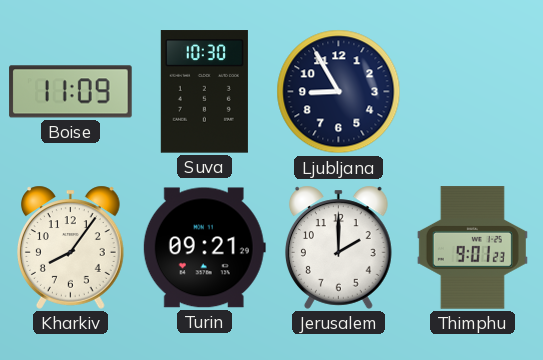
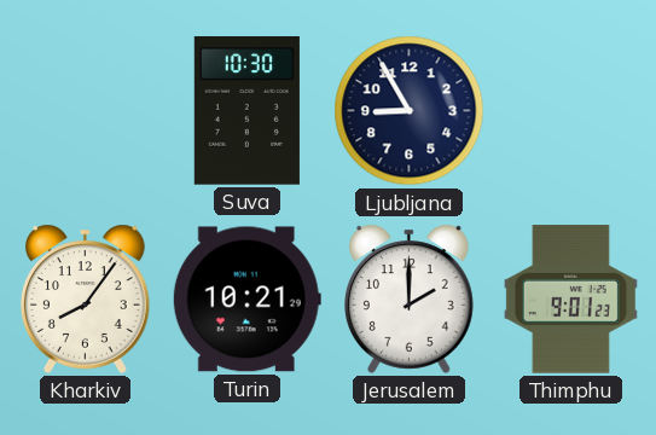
Boise: 11:09 -> none (71, 92)
Turin: 09:21 -> 10:21 (246, 300)
